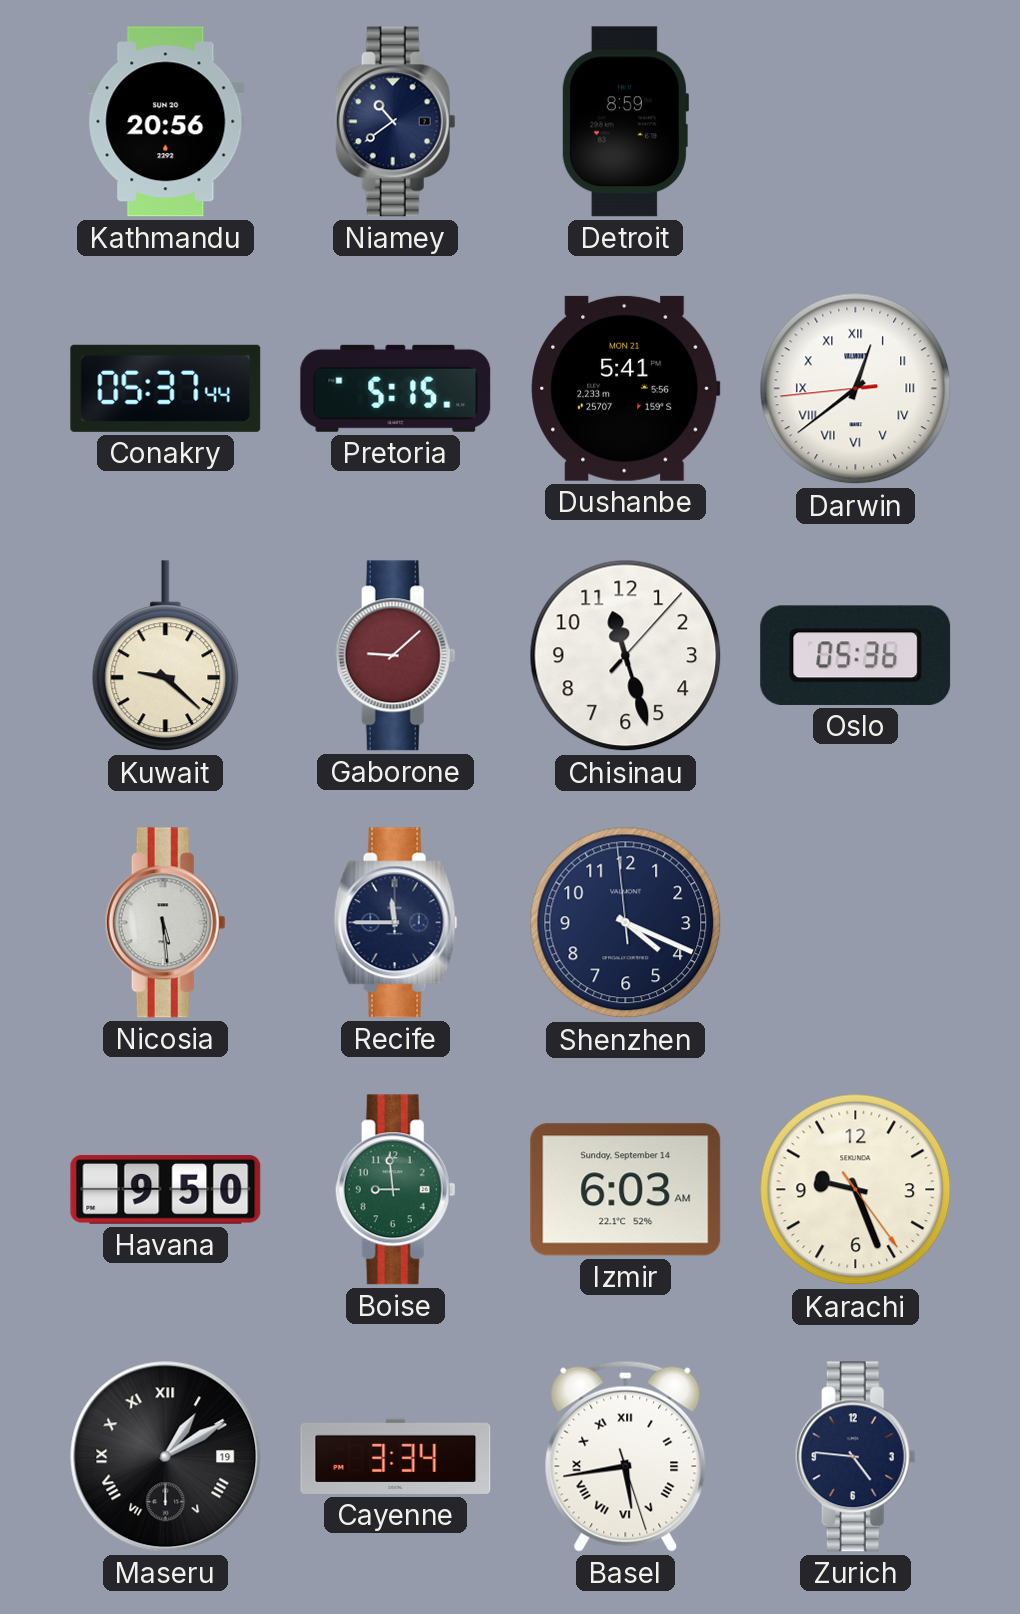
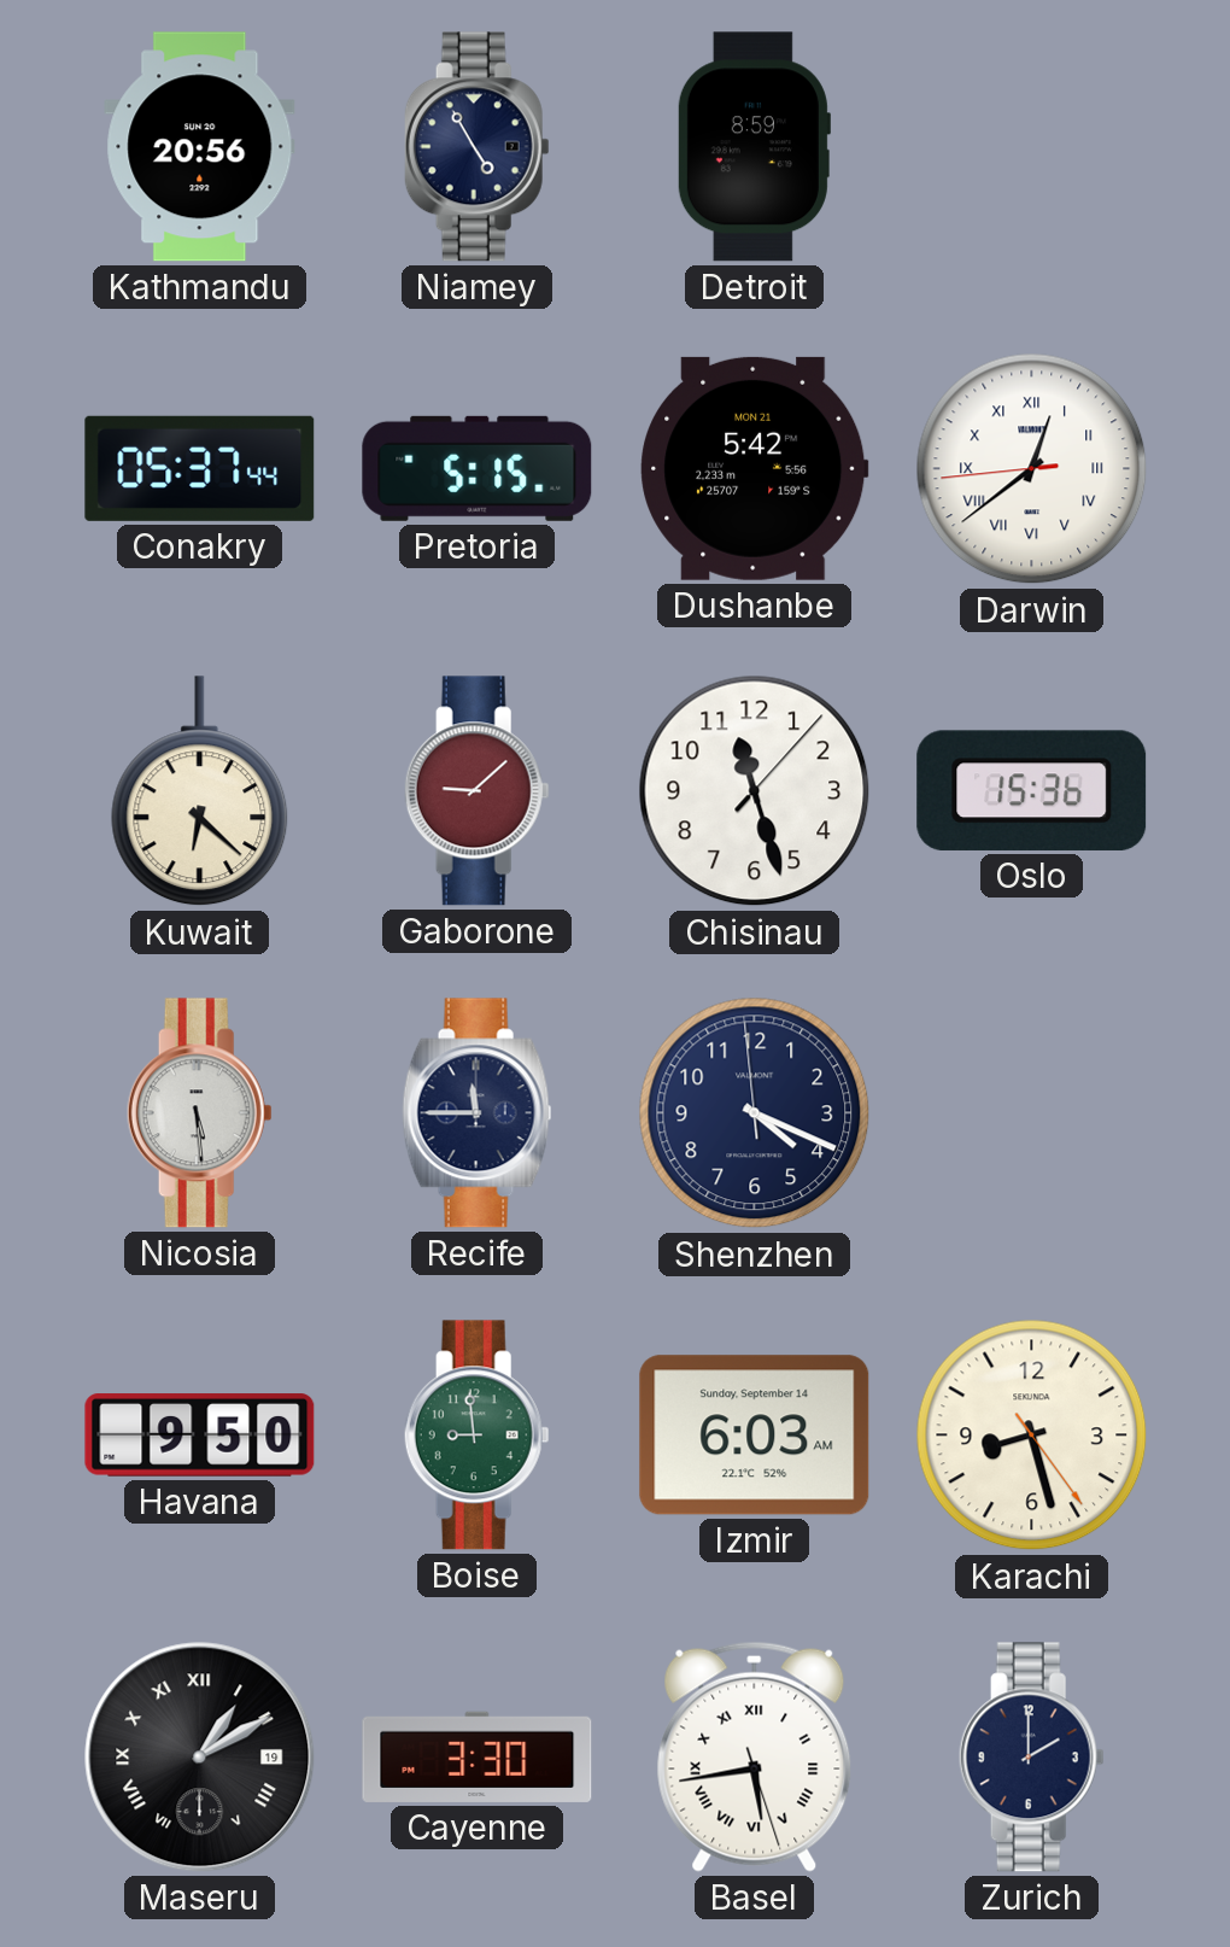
Niamey: 10:39 -> 4:55 (476, 147)
Dushanbe: 5:41 -> 5:42 (755, 468)
Kuwait: 9:22 -> 6:22 (200, 791)
Oslo: 05:36 -> 15:36 (1032, 790)
Karachi: 9:26 -> 8:27 (1032, 1436)
Cayenne: 3:34 -> 3:30 (478, 1756)
Zurich: 4:46 -> 2:00 (1031, 1758)
